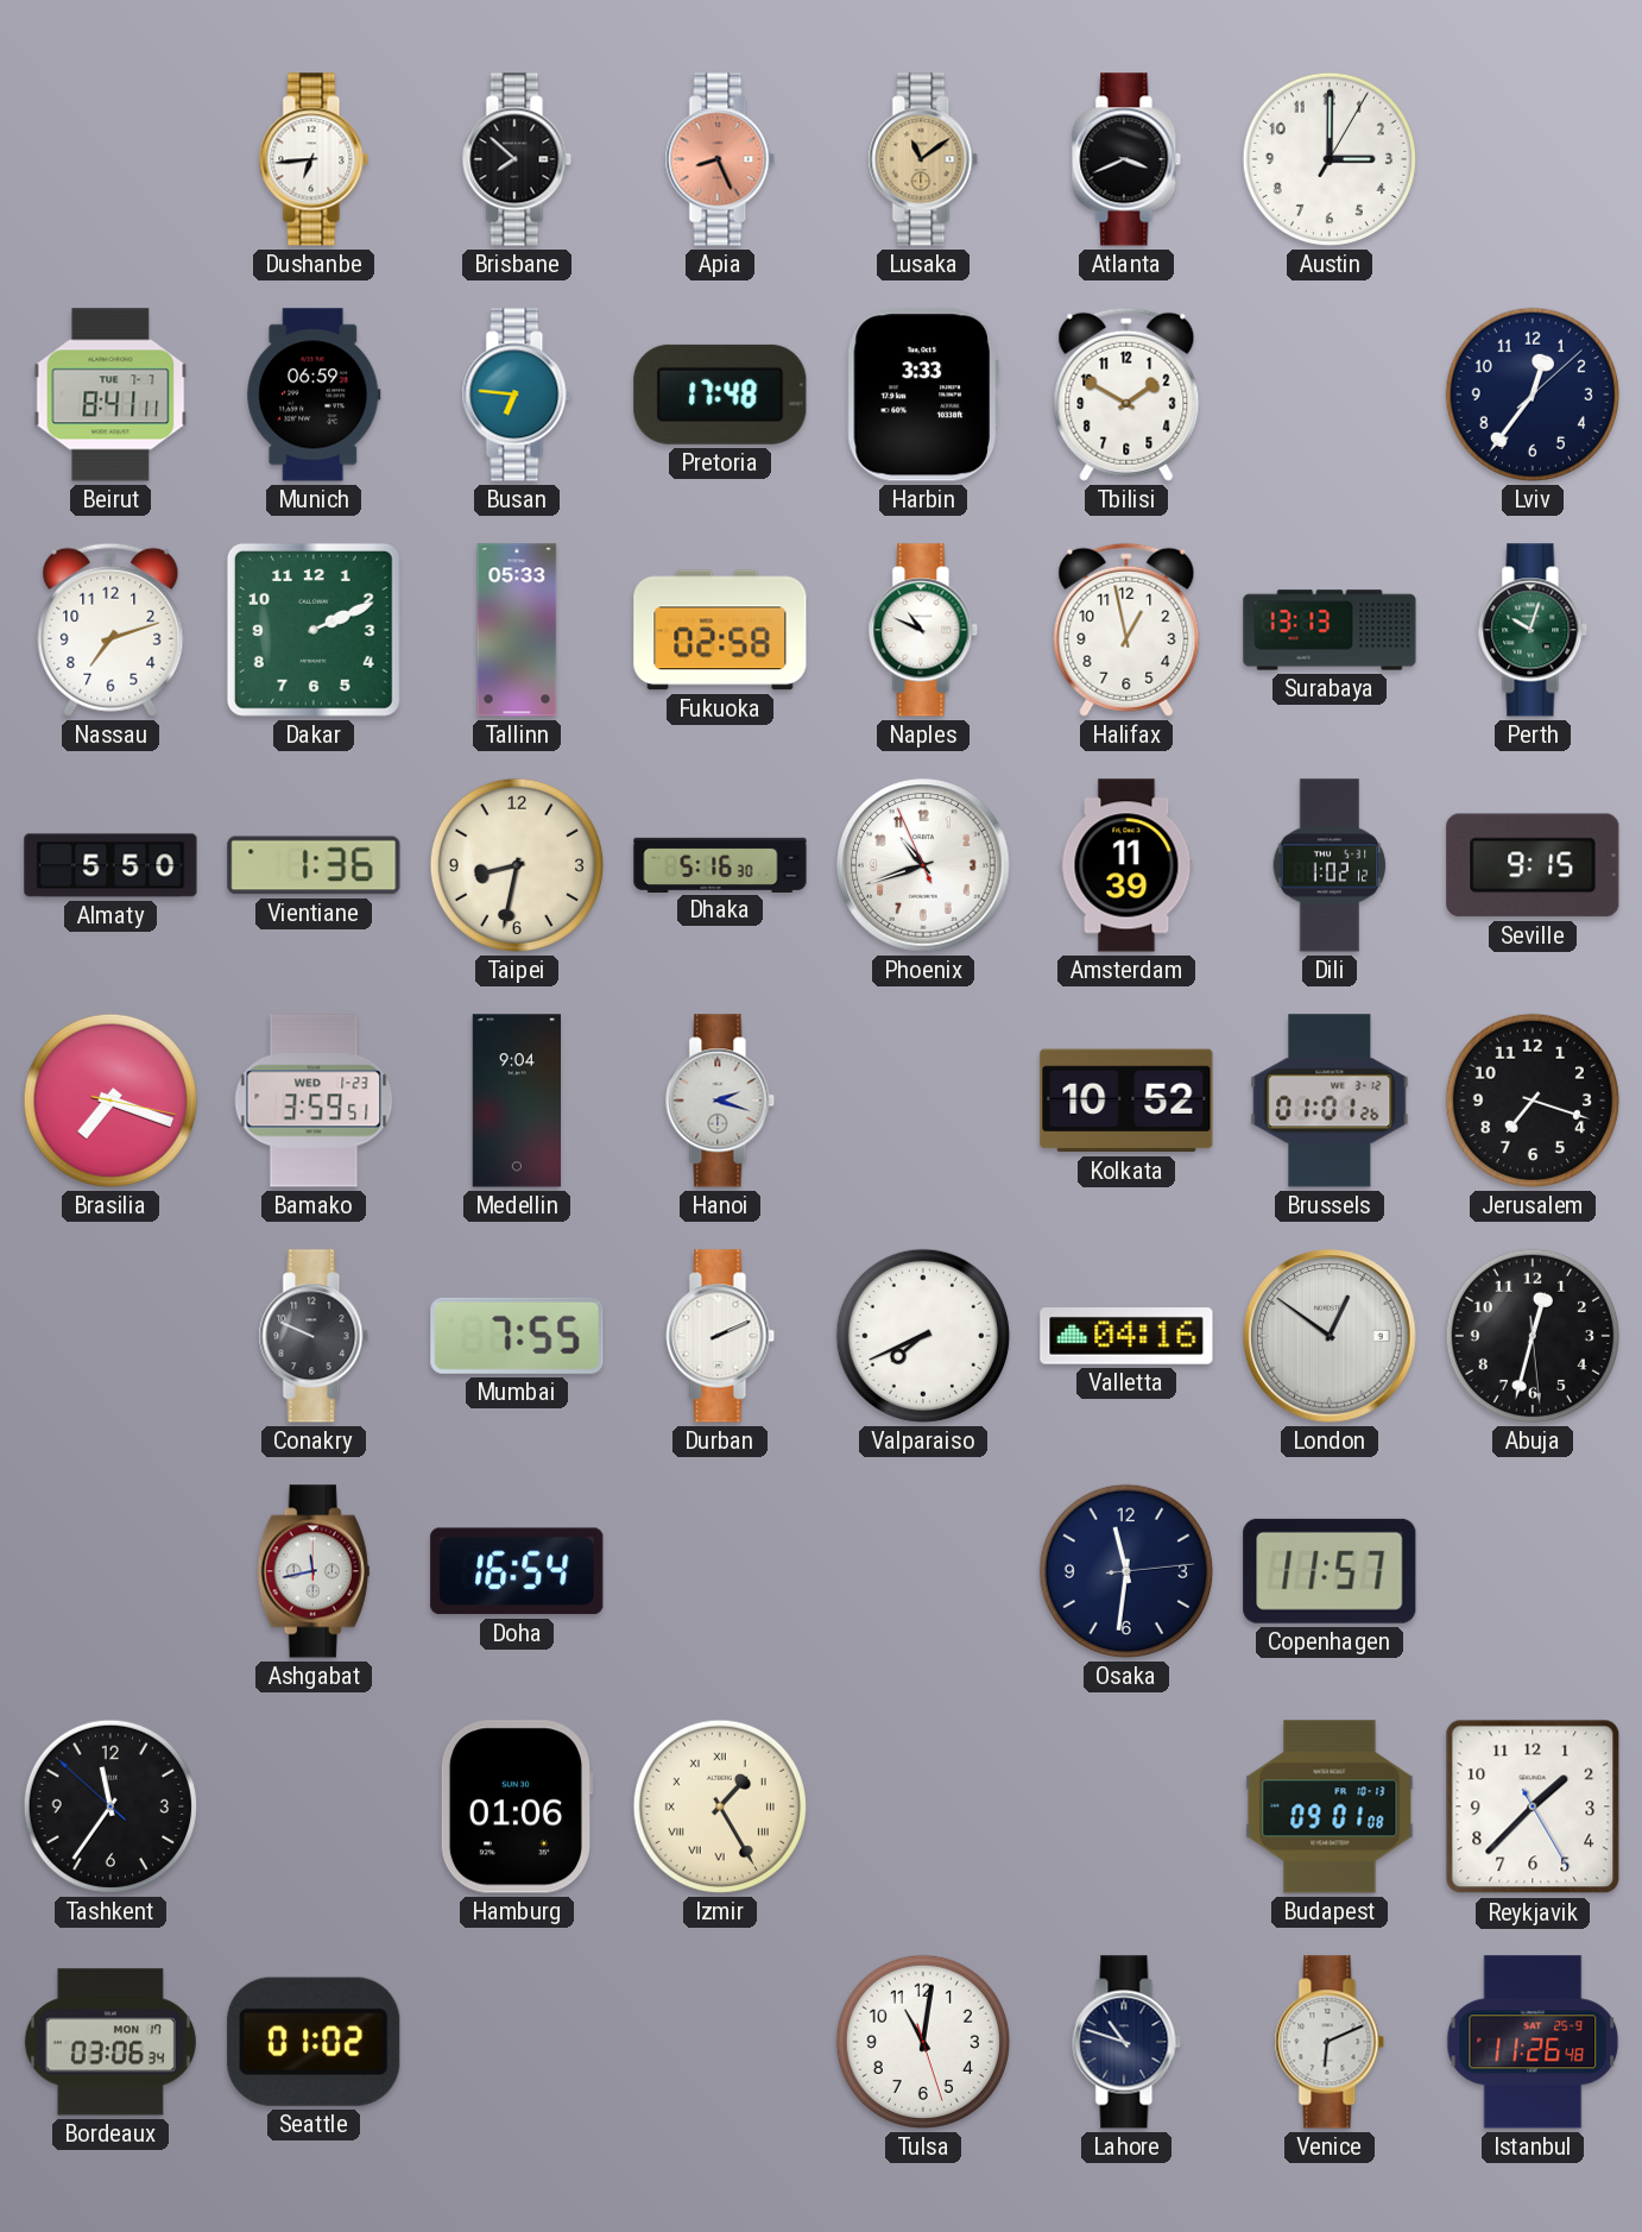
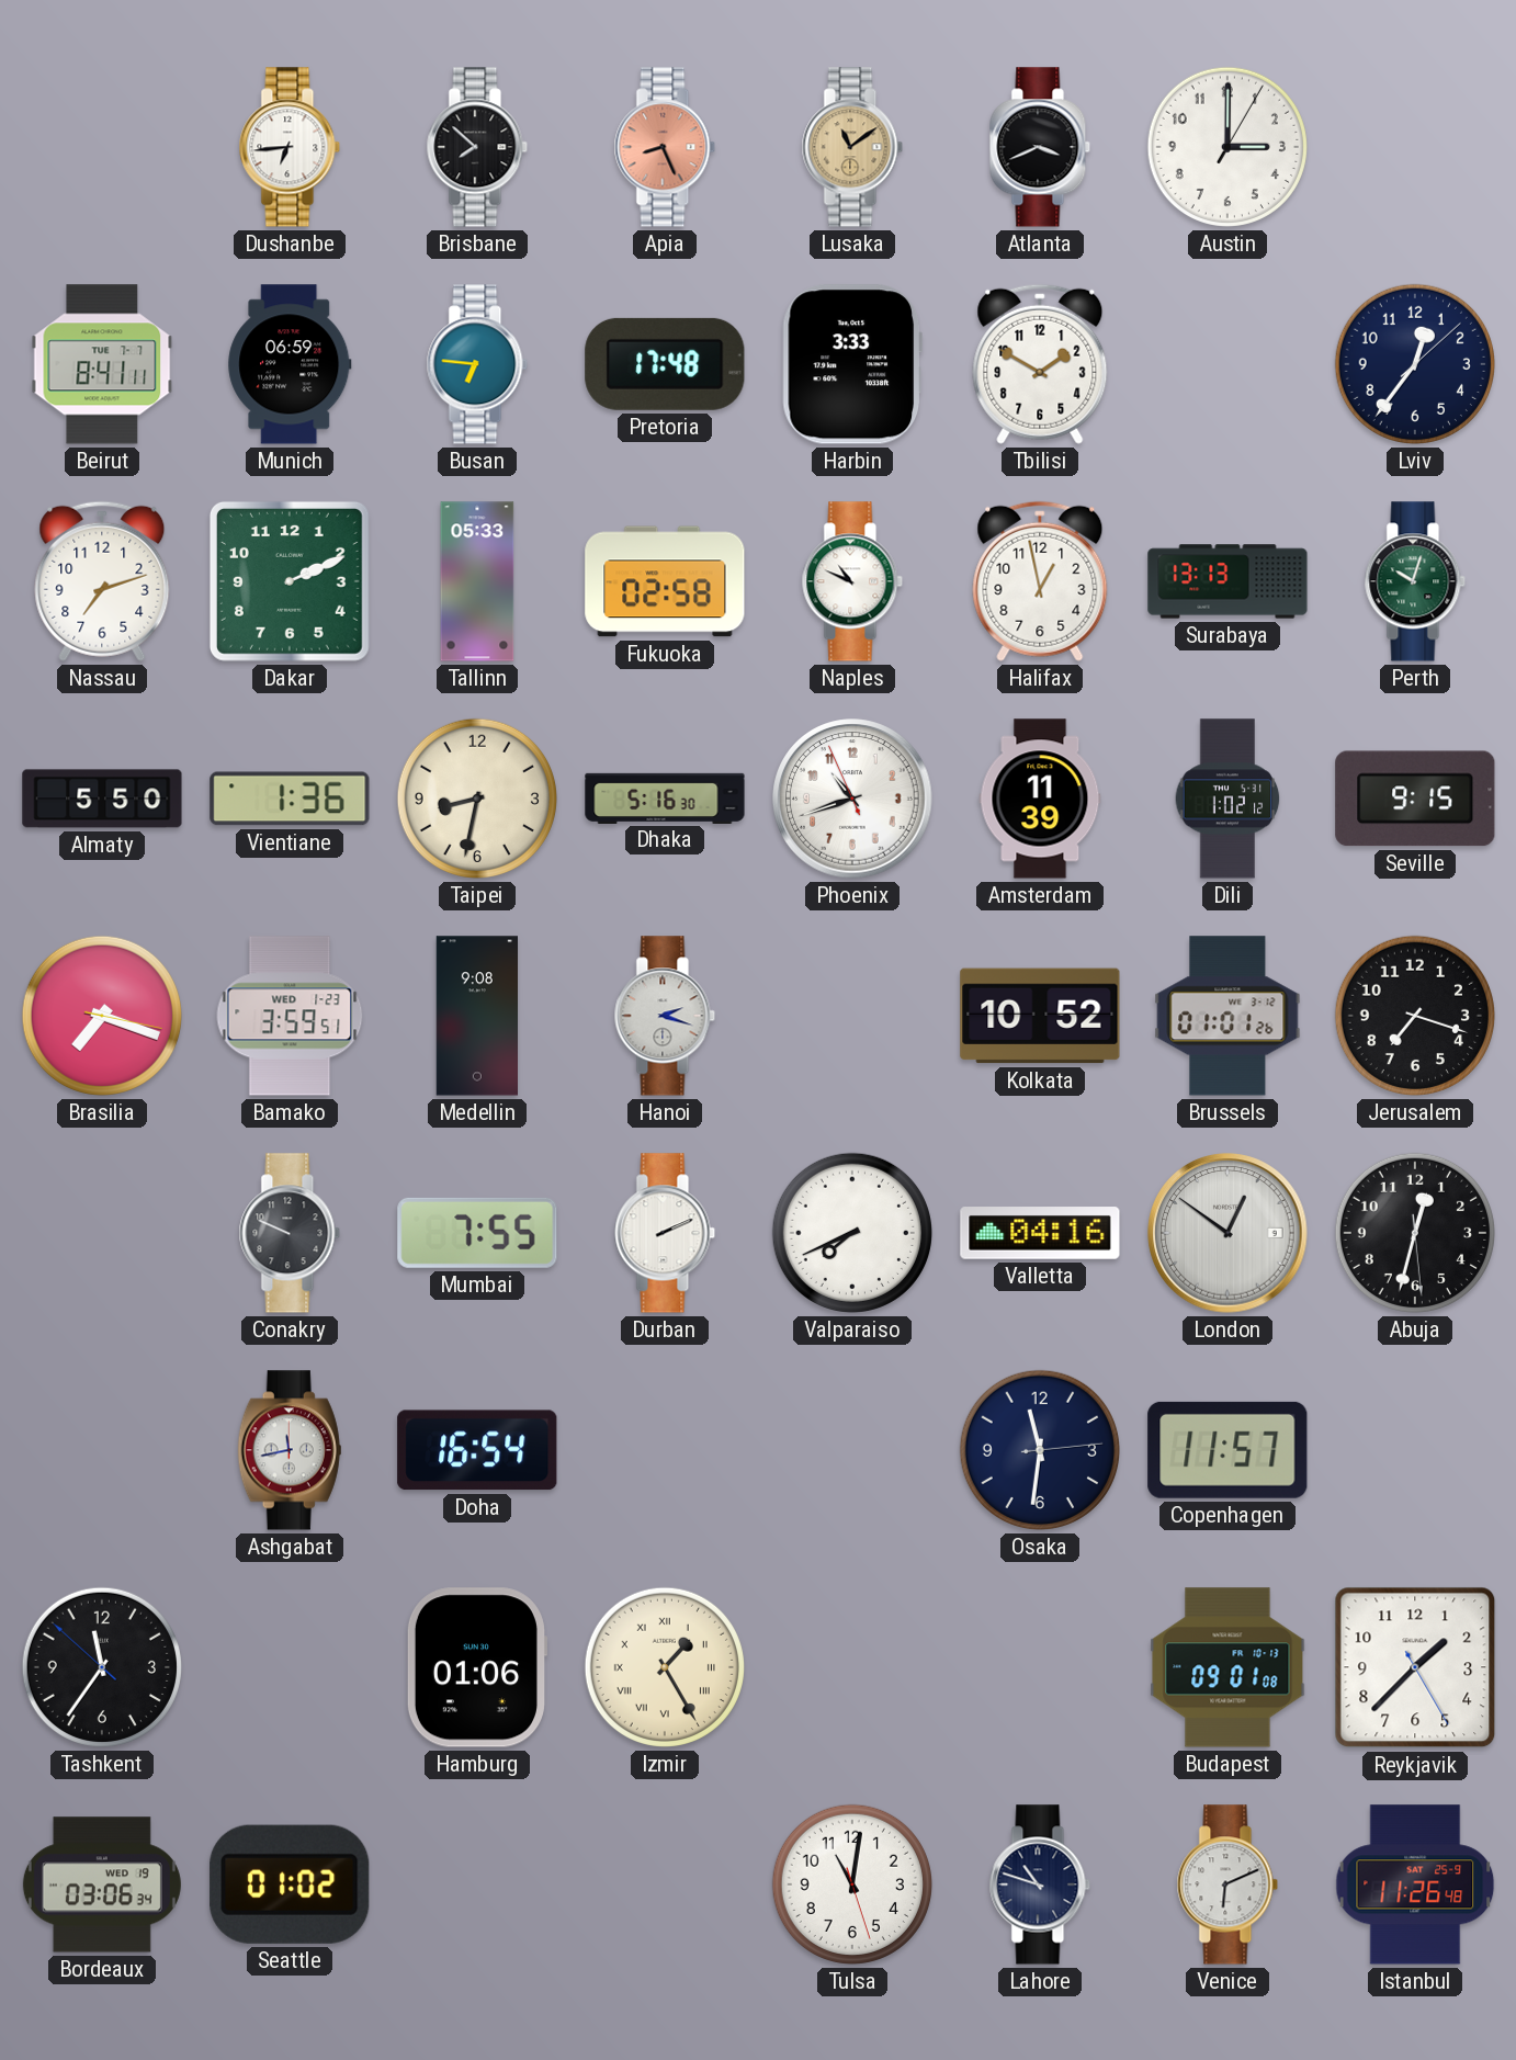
Medellin: 9:04 -> 9:08 (476, 1016)
Bordeaux date: MON 17 -> WED 19 (102, 1884)
